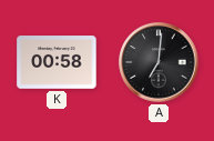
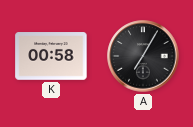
A: 7:01 -> 7:05 (143, 56)
